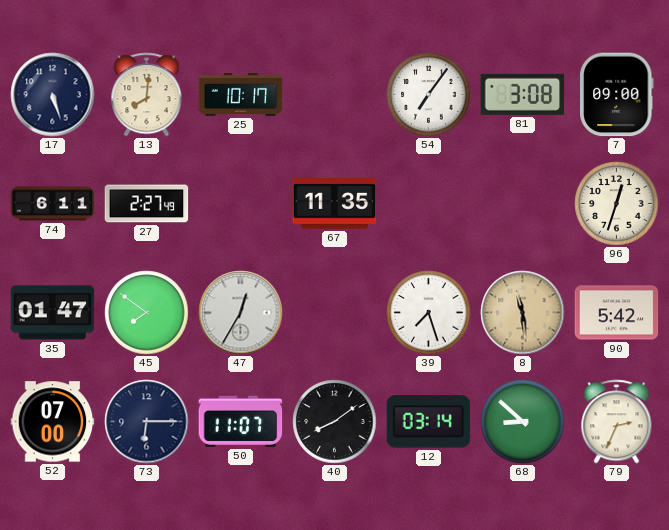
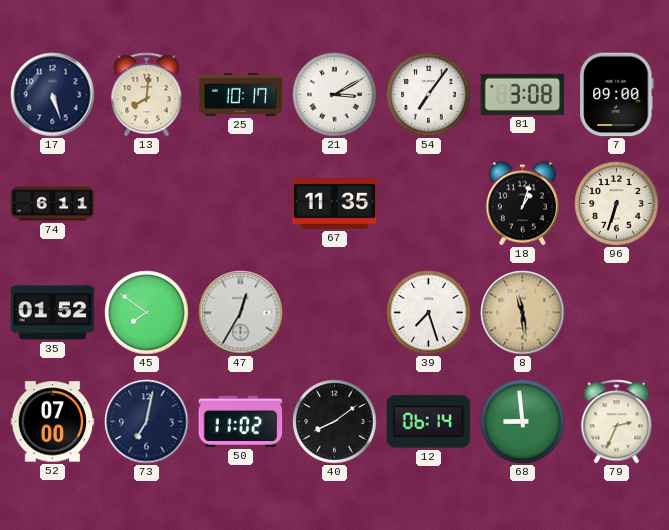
21: none -> 3:10 (335, 95)
27: 2:27 -> none (147, 204)
18: none -> 1:03 (522, 204)
96: 12:33 -> 6:33 (617, 204)
35: 01:47 -> 01:52 (53, 313)
90: 5:42 -> none (617, 313)
73: 6:15 -> 7:02 (147, 422)
50: 11:07 -> 11:02 (241, 421)
12: 03:14 -> 06:14 (429, 422)
68: 8:52 -> 8:59 (523, 422)
